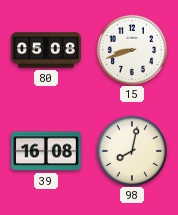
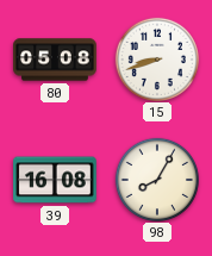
98: 8:02 -> 8:05 (156, 179)
